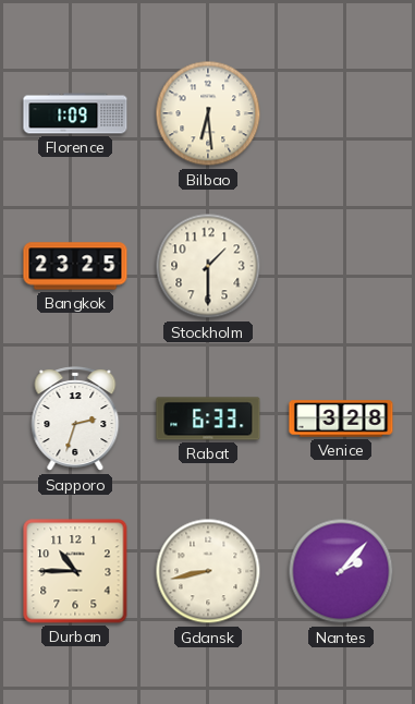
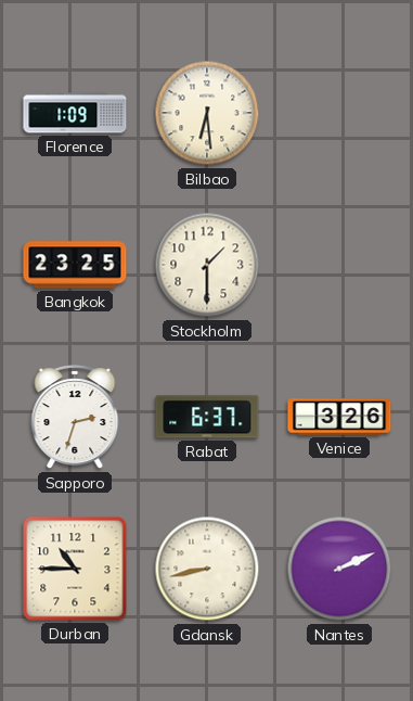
Rabat: 6:33 -> 6:37 (207, 417)
Venice: 3:28 -> 3:26 (339, 417)
Nantes: 2:07 -> 2:11 (339, 569)
